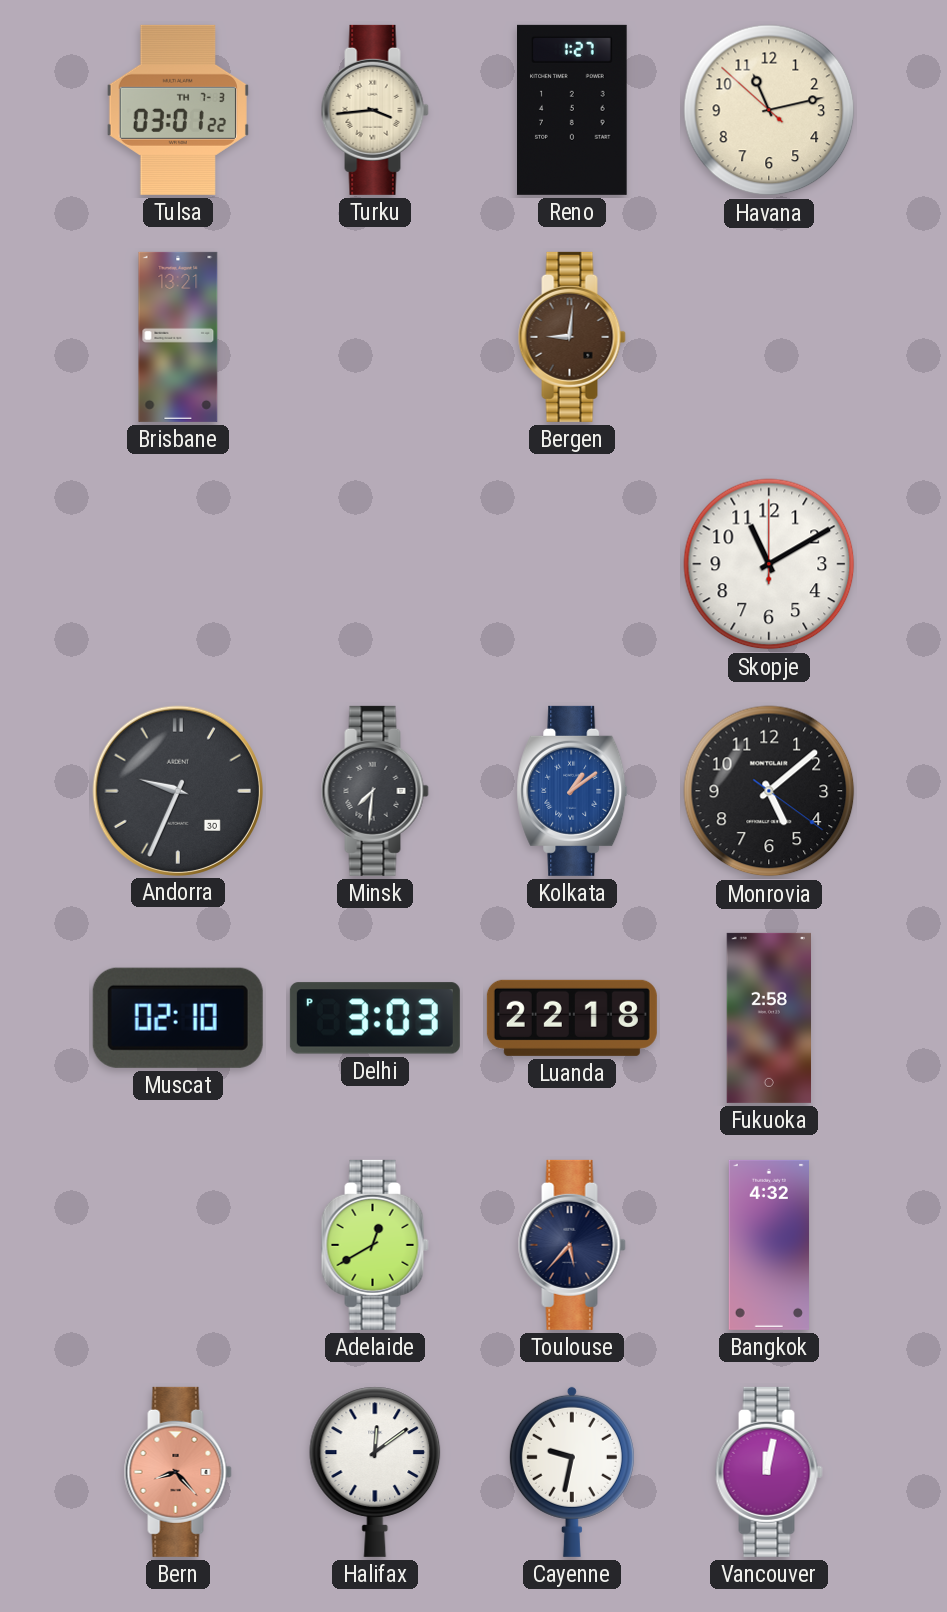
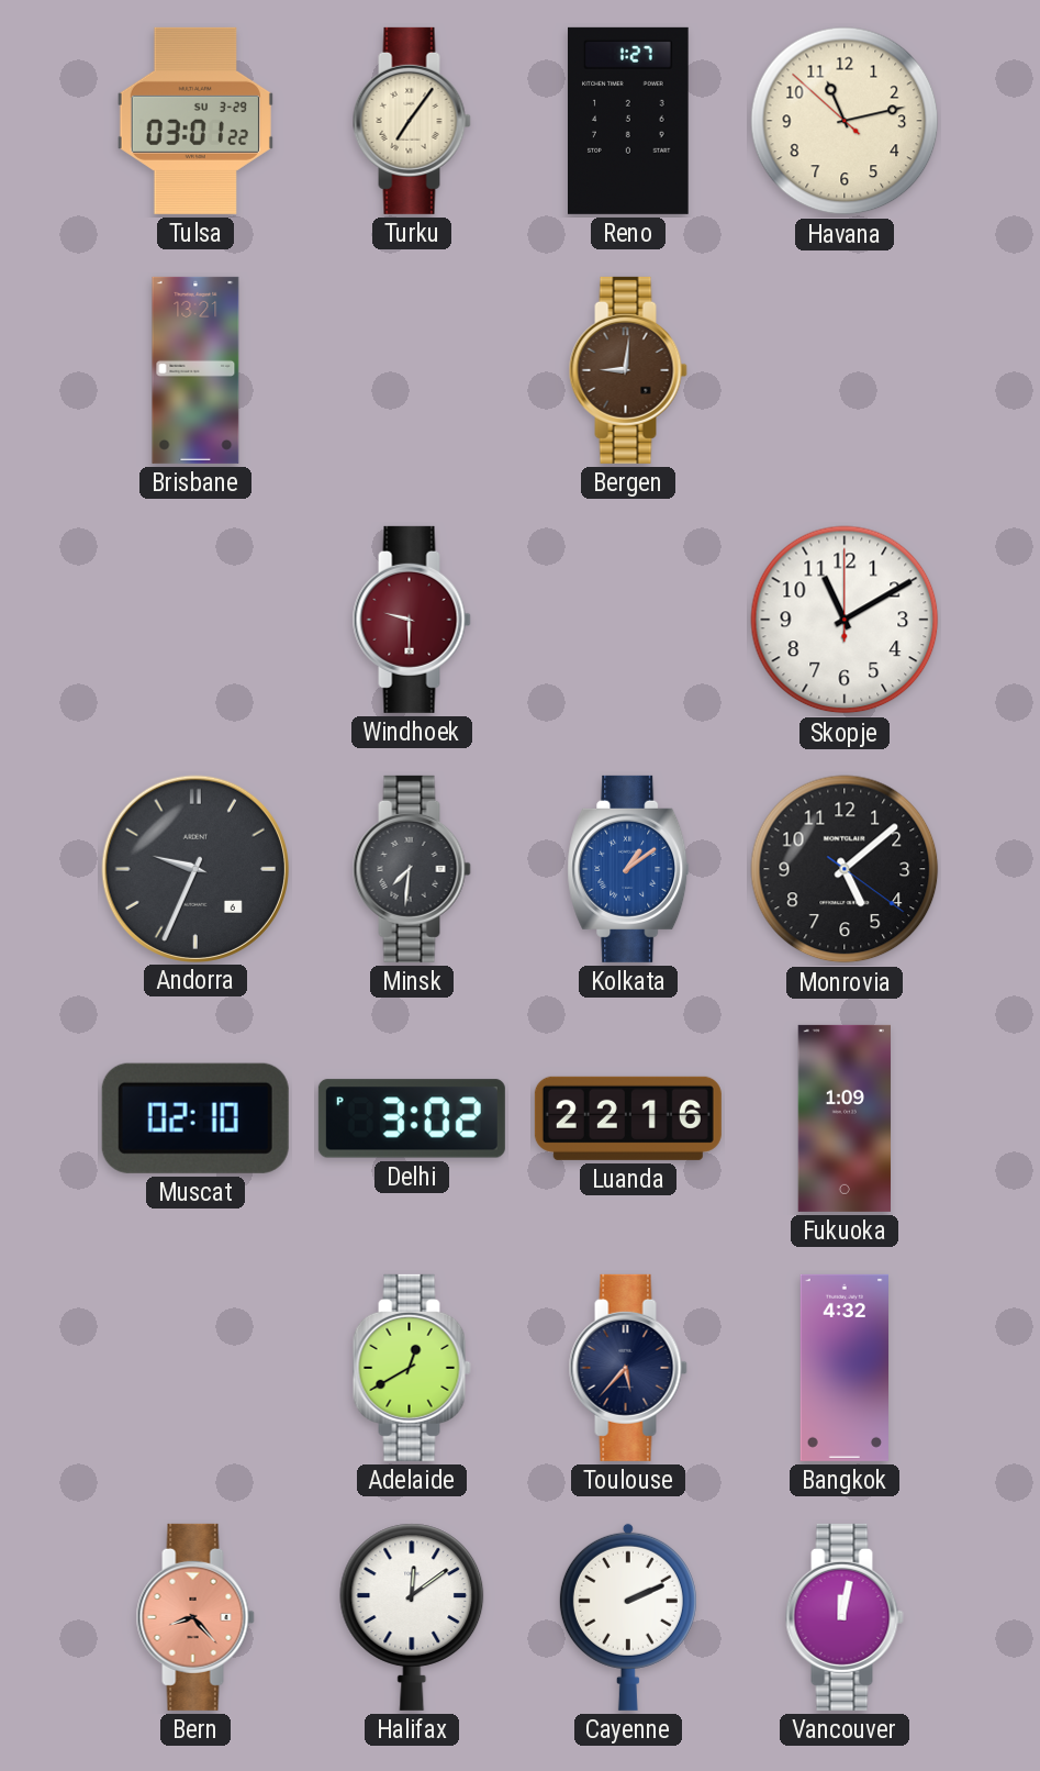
Tulsa date: TH 7-3 -> SU 3-29 (195, 121)
Turku: 3:44 -> 7:06 (412, 121)
Windhoek: none -> 9:30 (412, 620)
Andorra date: 30 -> 6 (194, 868)
Delhi: 3:03 -> 3:02 (412, 1118)
Luanda: 22:18 -> 22:16 (628, 1118)
Fukuoka: 2:58 -> 1:09 (843, 1118)
Cayenne: 9:32 -> 2:11 (628, 1617)
